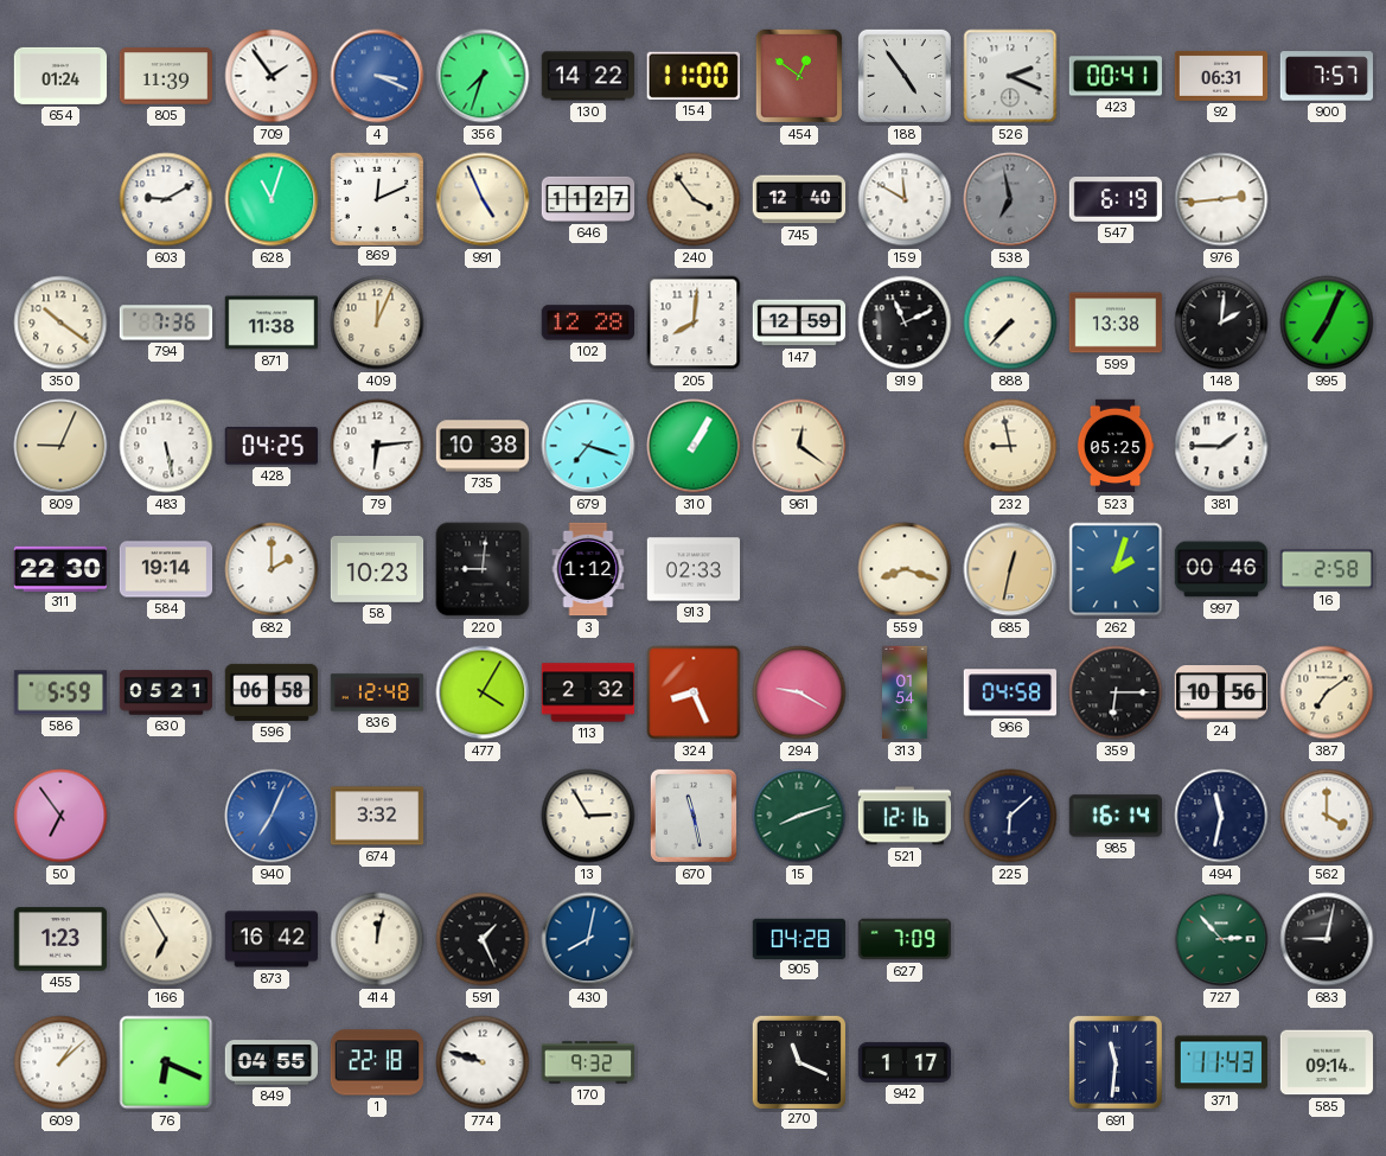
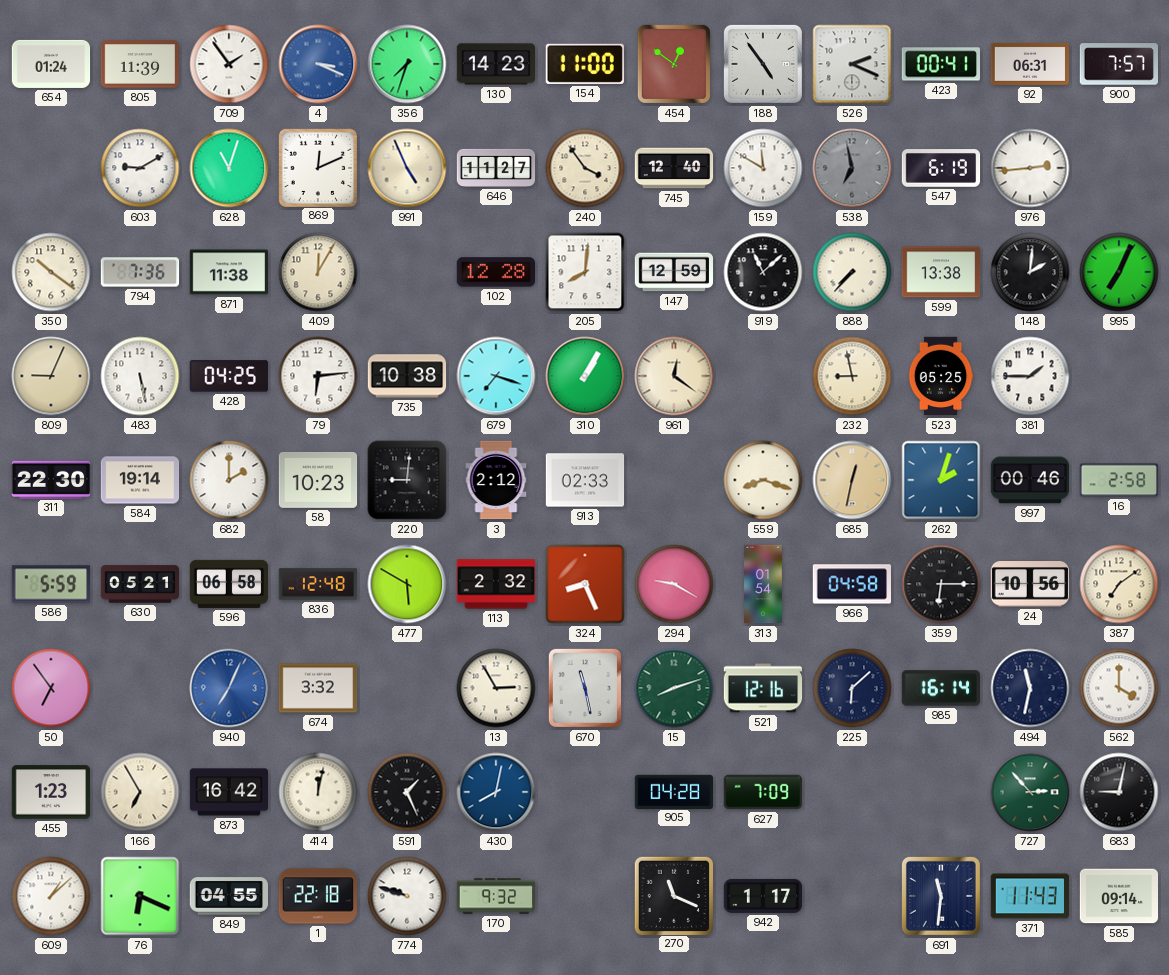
130: 14:22 -> 14:23 (496, 64)
409: 12:04 -> 12:05 (318, 272)
919: 11:11 -> 11:08 (763, 272)
3: 1:12 -> 2:12 (496, 480)
477: 4:05 -> 5:50 (407, 584)
